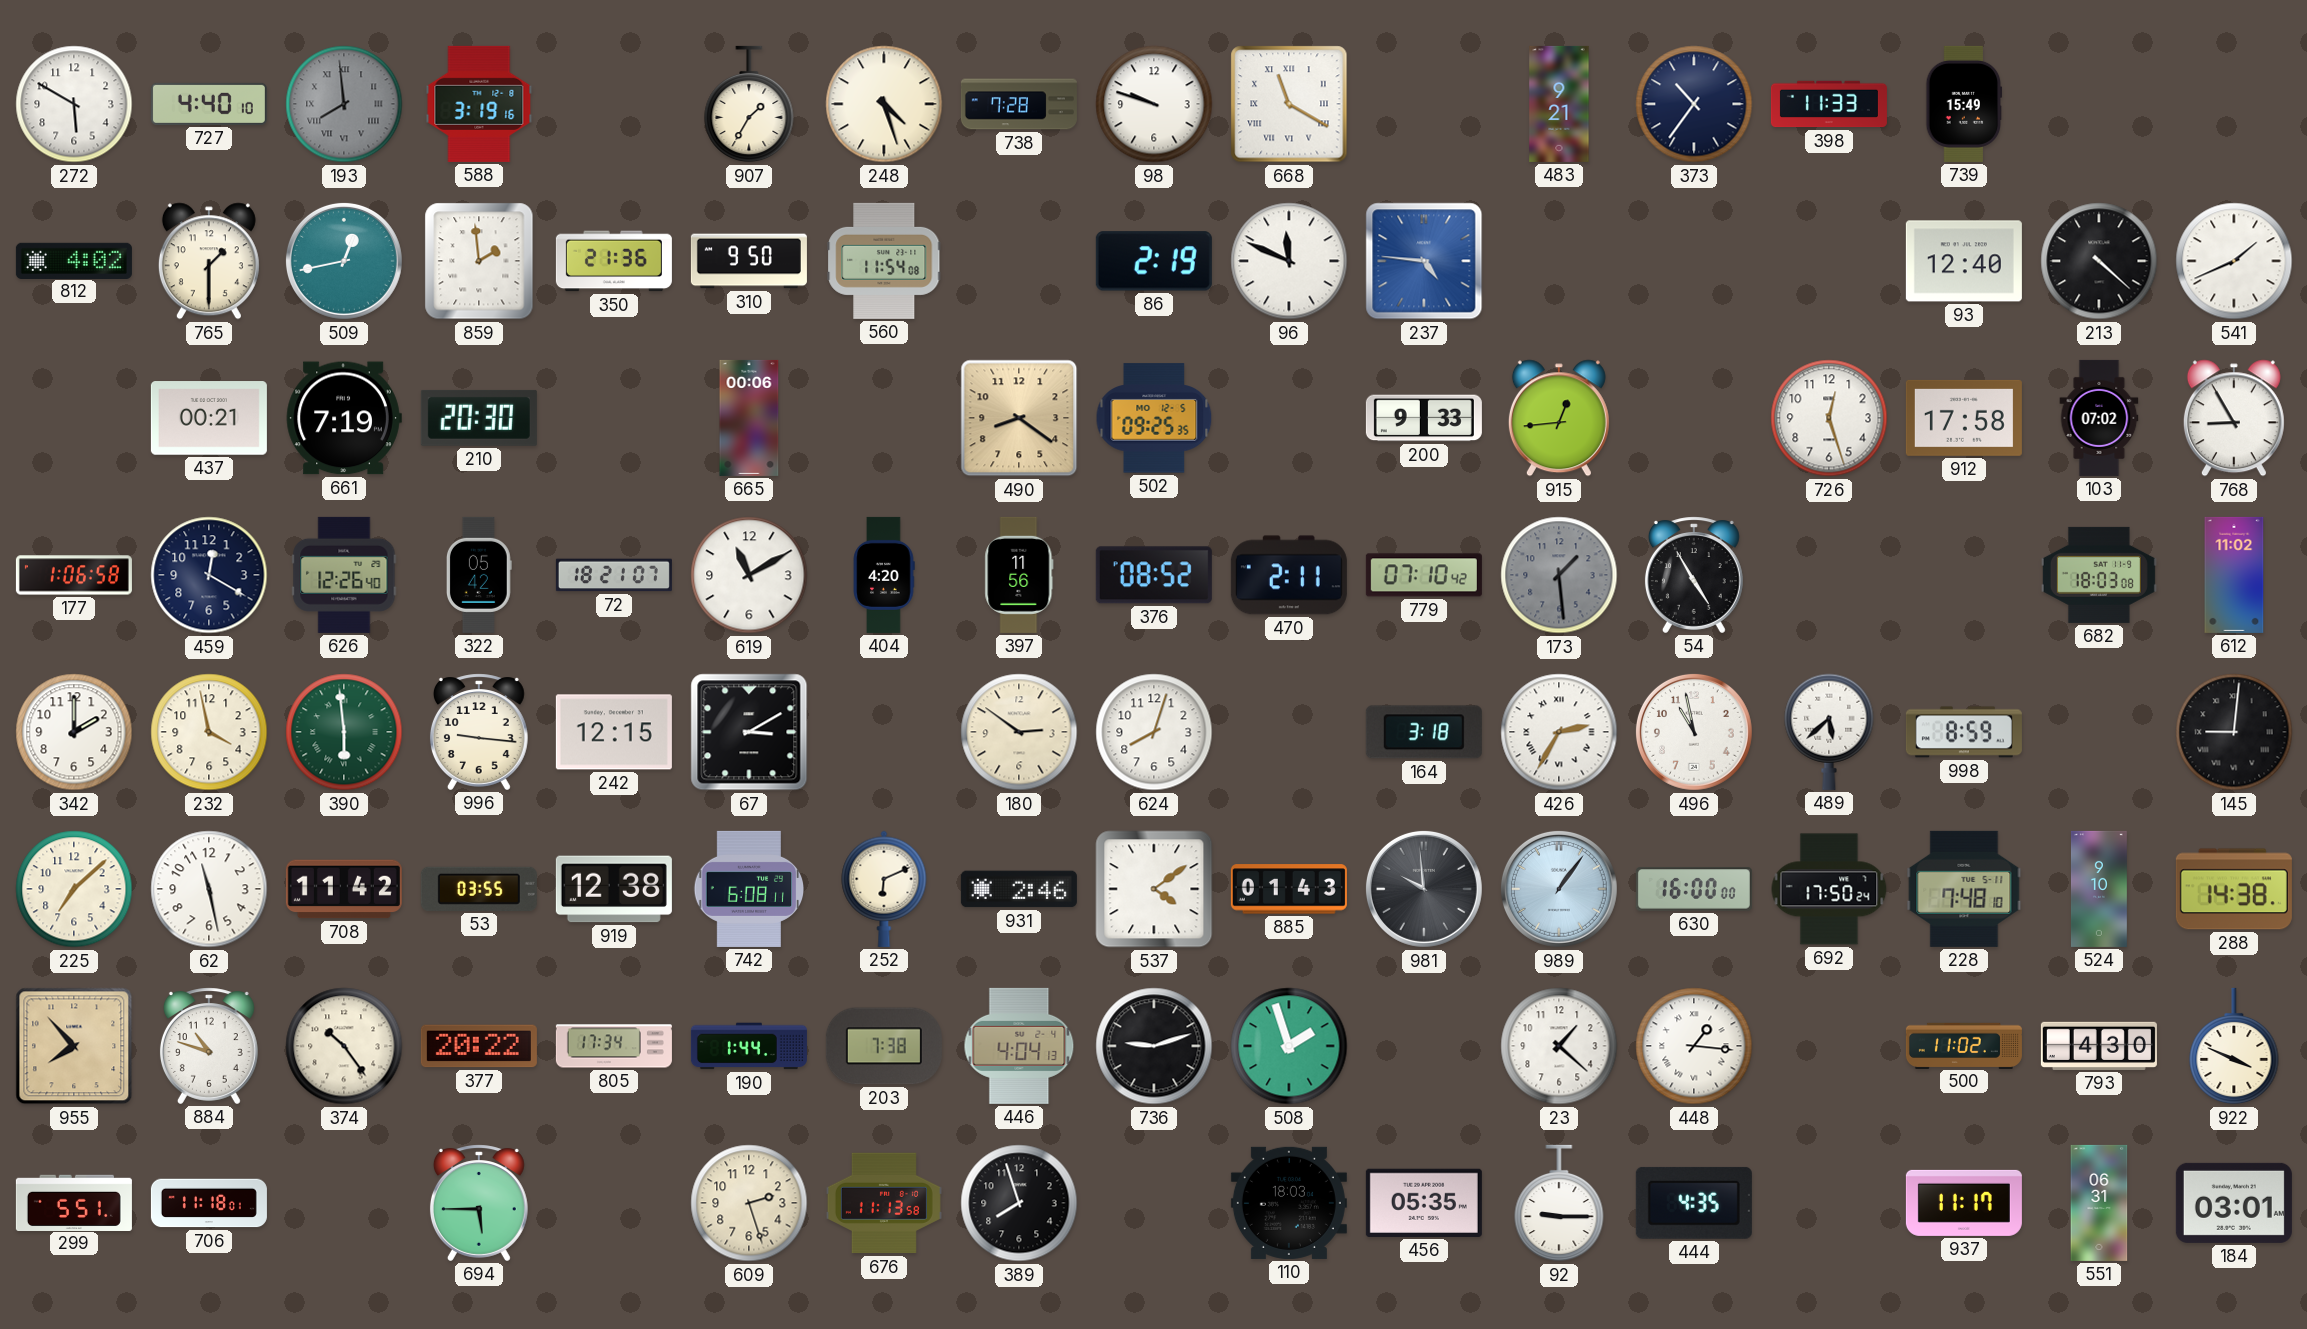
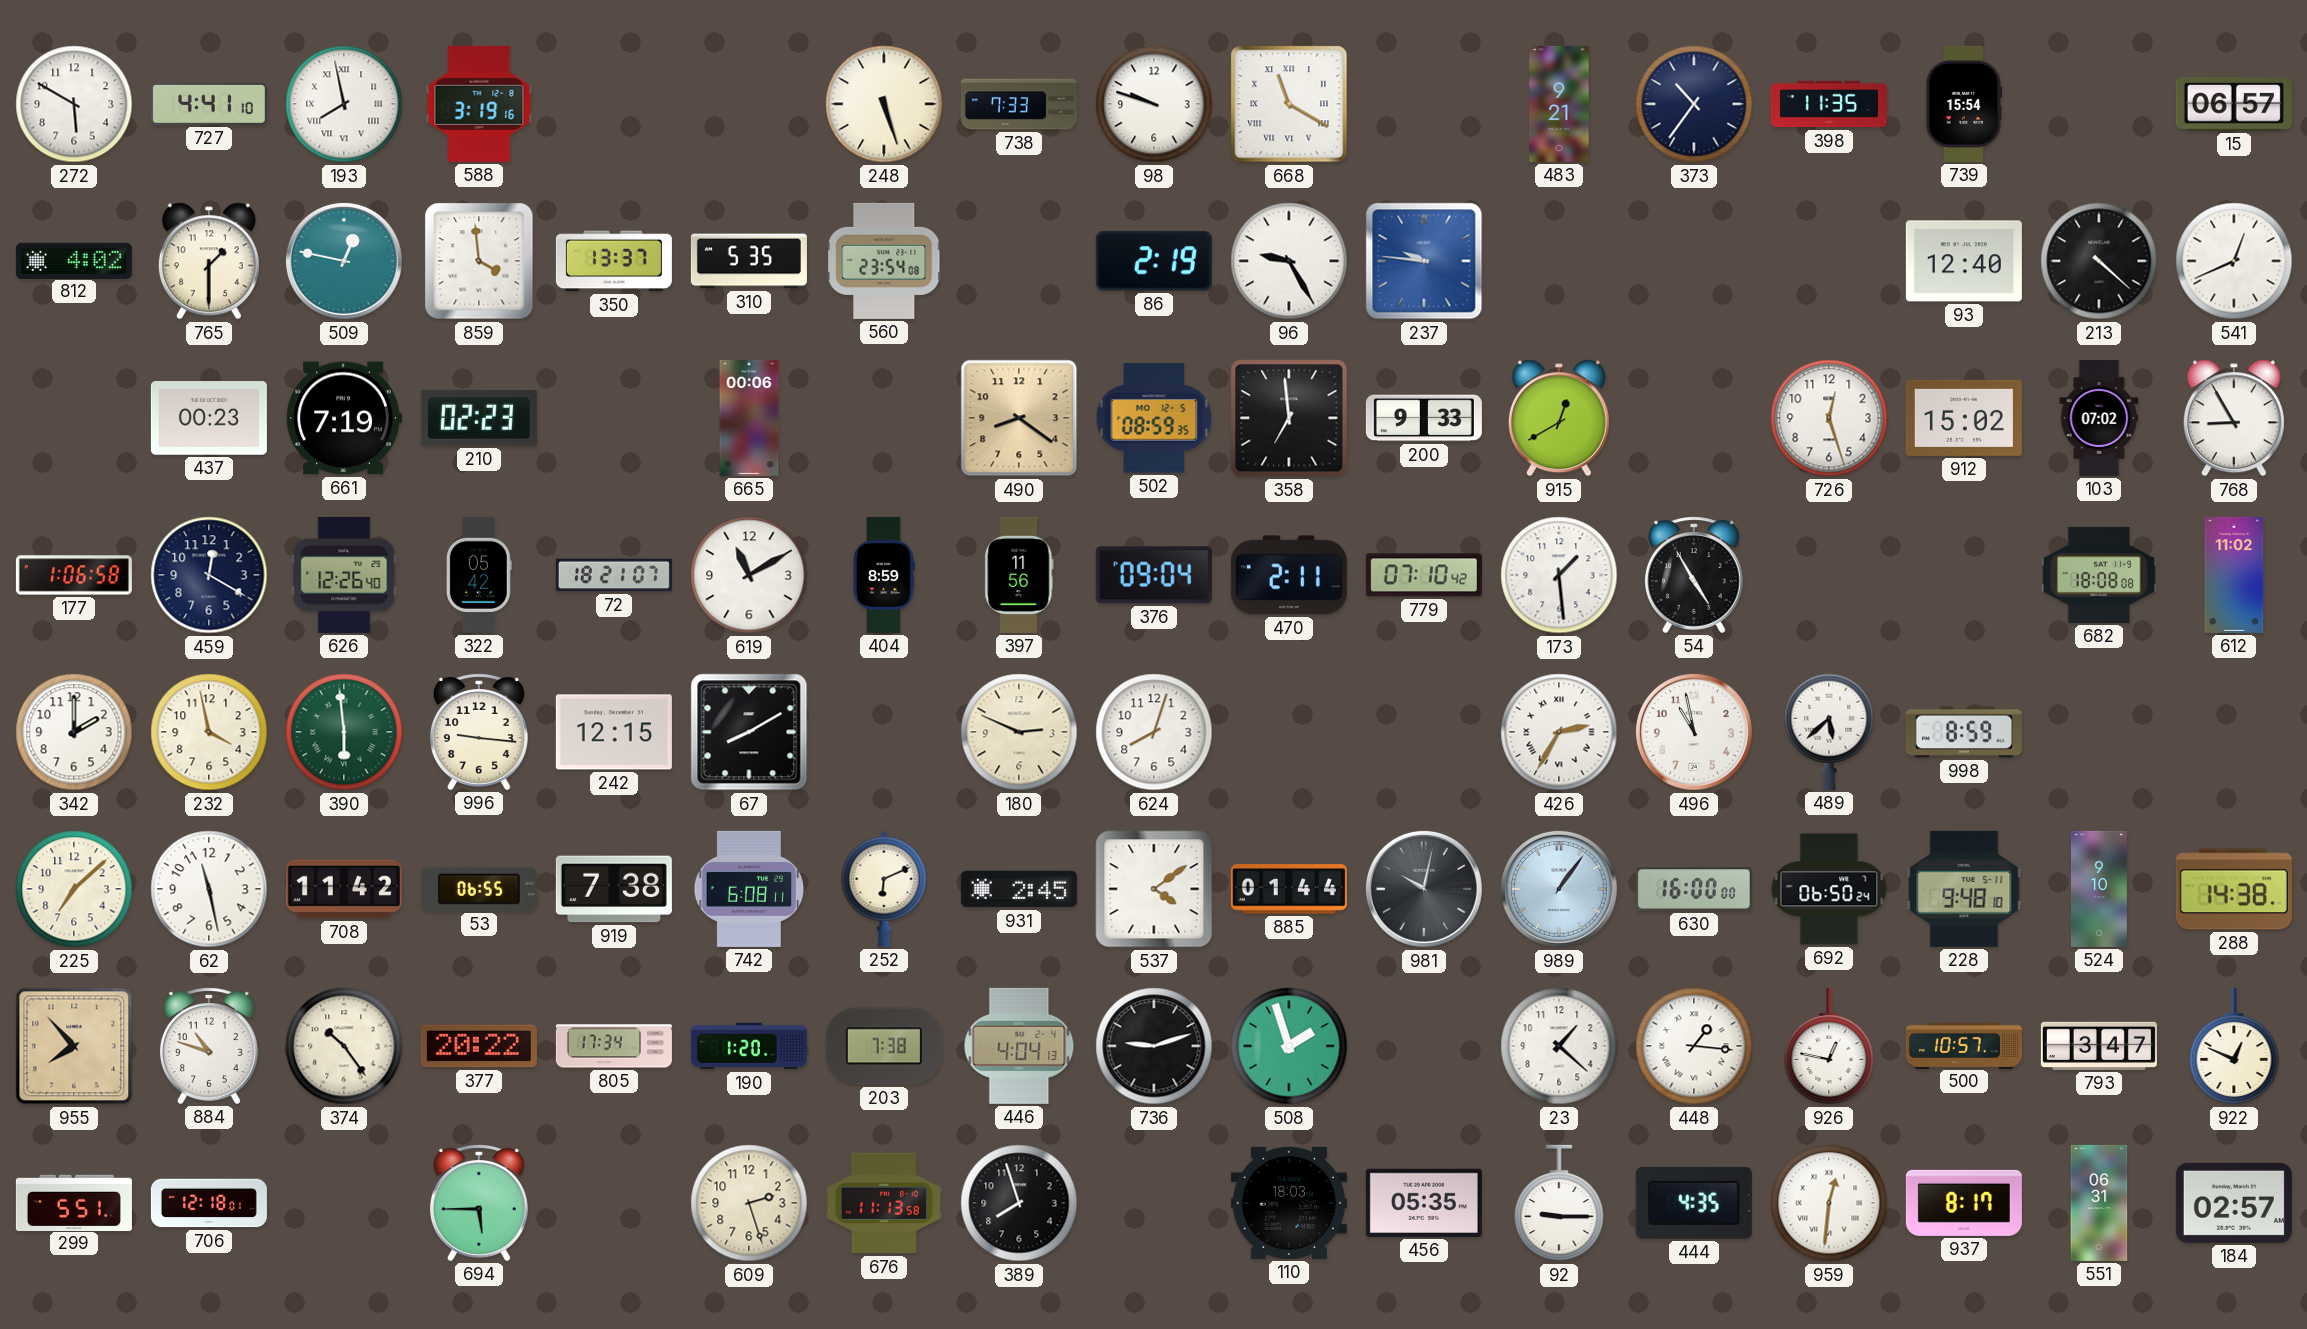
727: 4:40 -> 4:41 (209, 104)
193: 7:59 -> 7:58 (344, 104)
193 dial: grey -> white (344, 104)
907: 1:35 -> none (749, 104)
248: 4:27 -> 5:27 (884, 104)
738: 7:28 -> 7:33 (1019, 104)
398: 11:33 -> 11:35 (1829, 104)
739: 15:49 -> 15:54 (1964, 104)
15: none -> 06:57 (2234, 104)
509: 12:43 -> 12:47 (344, 261)
859: 1:59 -> 3:59 (479, 261)
350: 21:36 -> 13:37 (614, 261)
310: 9:50 -> 5:35 (749, 261)
560: 11:54 -> 23:54 (884, 261)
96: 11:49 -> 9:25 (1289, 261)
237: 4:46 -> 9:46 (1424, 261)
541: 1:41 -> 12:41 (2234, 261)
437: 00:21 -> 00:23 (209, 418)
210: 20:30 -> 02:23 (479, 418)
502: 09:25 -> 08:59 (1154, 418)
358: none -> 6:59 (1289, 418)
915: 12:44 -> 12:40 (1559, 418)
912: 17:58 -> 15:02 (1964, 418)
404: 4:20 -> 8:59 (884, 575)
376: 08:52 -> 09:04 (1154, 575)
173 dial: grey -> white (1559, 575)
682: 18:03 -> 18:08 (2099, 575)
67: 3:10 -> 8:10 (749, 732)
180: 2:51 -> 2:49 (1019, 732)
164: 3:18 -> none (1424, 732)
145: 9:01 -> none (2234, 732)
53: 03:55 -> 06:55 (479, 889)
919: 12:38 -> 7:38 (614, 889)
931: 2:46 -> 2:45 (1019, 889)
885: 01:43 -> 01:44 (1289, 889)
981: 9:59 -> 10:02 (1424, 889)
692: 17:50 -> 06:50 (1829, 889)
228: 7:48 -> 9:48 (1964, 889)
190: 1:44 -> 1:20 (749, 1046)
926: none -> 12:47 (1829, 1046)
500: 11:02 -> 10:57 (1964, 1045)
793: 4:30 -> 3:47 (2099, 1046)
922: 3:49 -> 12:49 (2234, 1046)
706: 11:18 -> 12:18 (209, 1203)
959: none -> 12:31 (1829, 1203)
937: 11:17 -> 8:17 (1964, 1203)
184: 03:01 -> 02:57 (2234, 1203)
